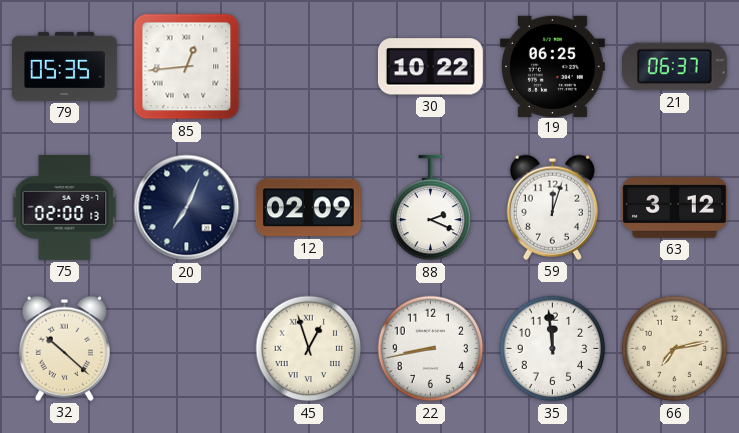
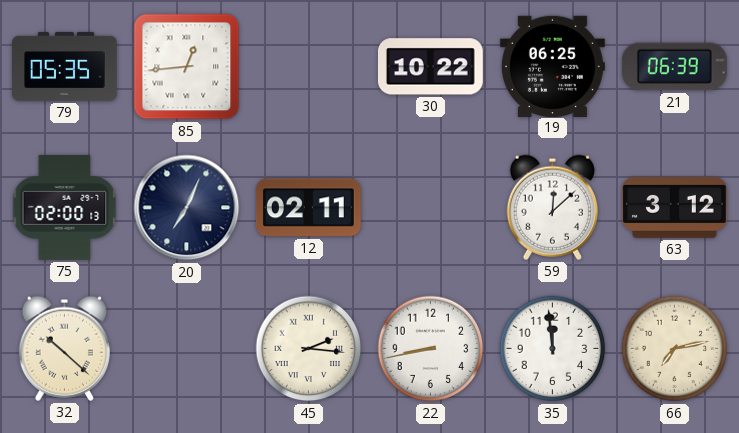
21: 06:37 -> 06:39 (674, 67)
12: 02:09 -> 02:11 (308, 208)
88: 2:19 -> none (431, 208)
59: 12:03 -> 12:08 (552, 207)
45: 12:57 -> 2:16 (309, 349)
